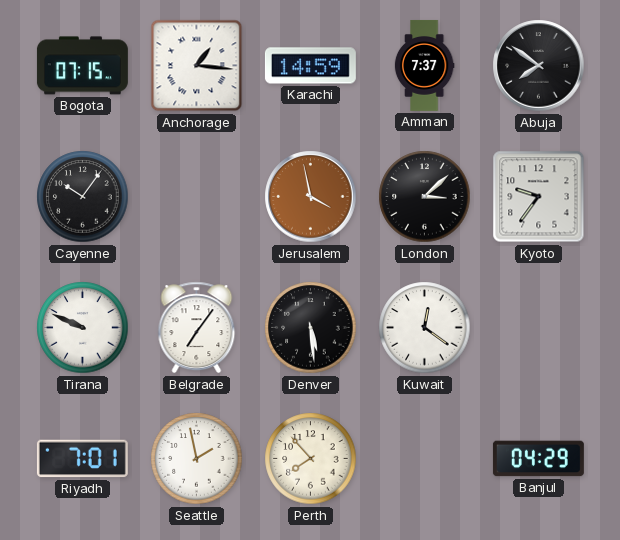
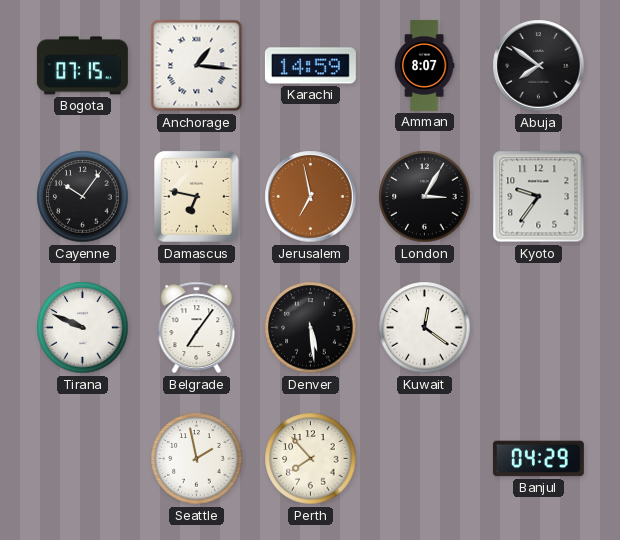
Amman: 7:37 -> 8:07 (424, 65)
Damascus: none -> 6:47 (196, 196)
Jerusalem: 3:58 -> 6:58 (311, 197)
London: 3:08 -> 3:05 (425, 197)
Riyadh: 7:01 -> none (82, 459)
